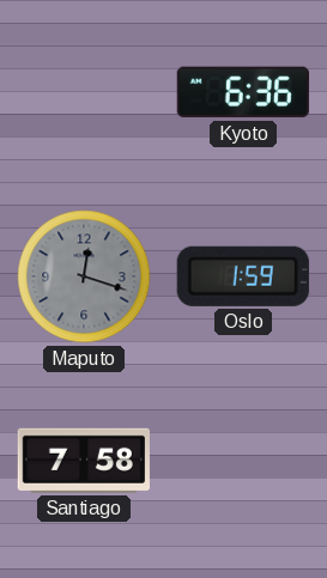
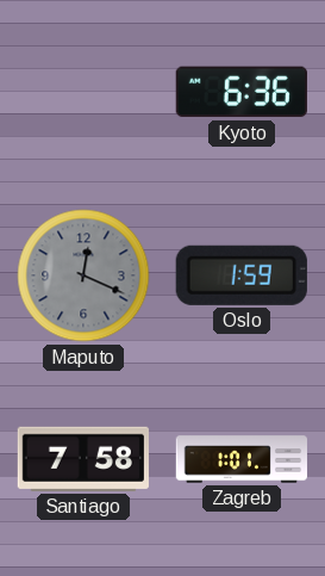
Maputo: 12:18 -> 12:19 (83, 275)
Zagreb: none -> 1:01 (242, 459)
